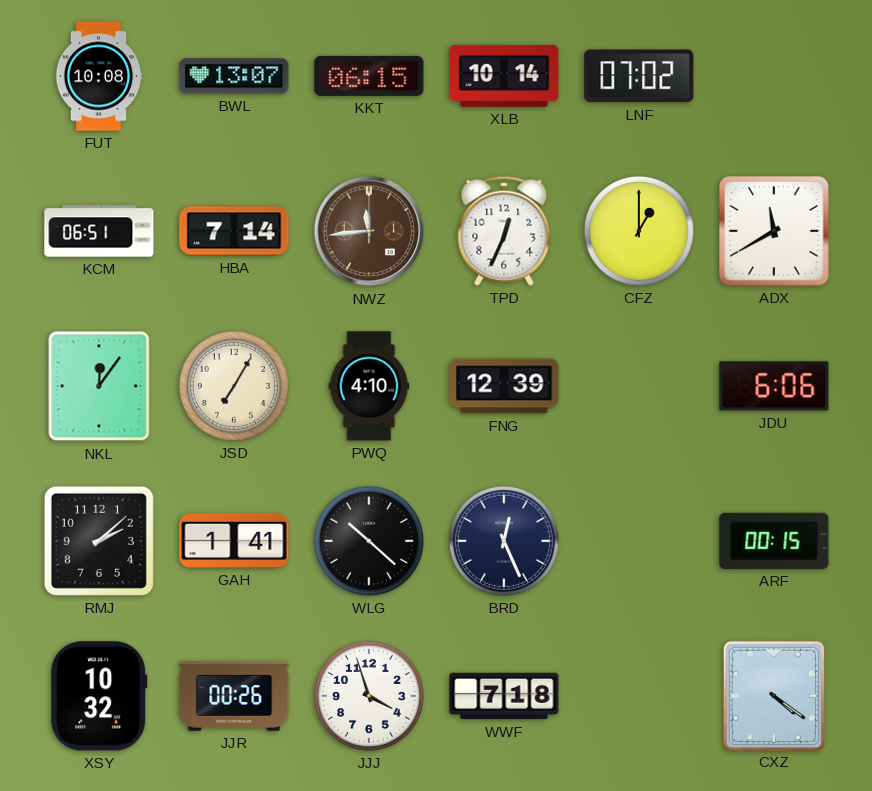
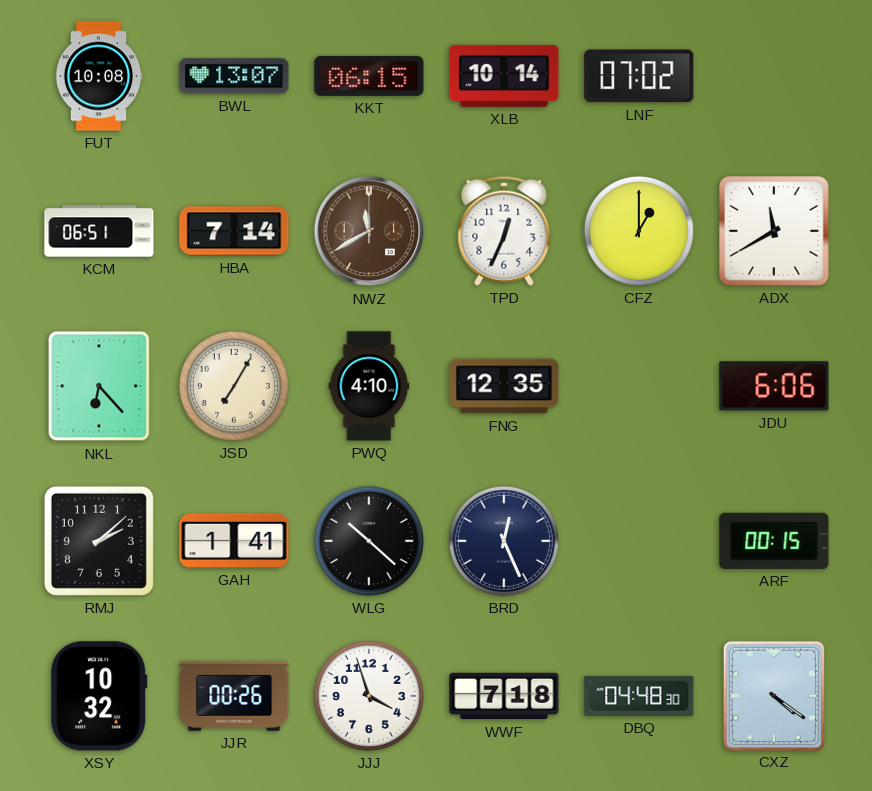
NWZ: 11:44 -> 11:40 (369, 231)
NKL: 12:06 -> 6:23 (99, 386)
FNG: 12:39 -> 12:35 (504, 386)
DBQ: none -> 04:48 (639, 696)
